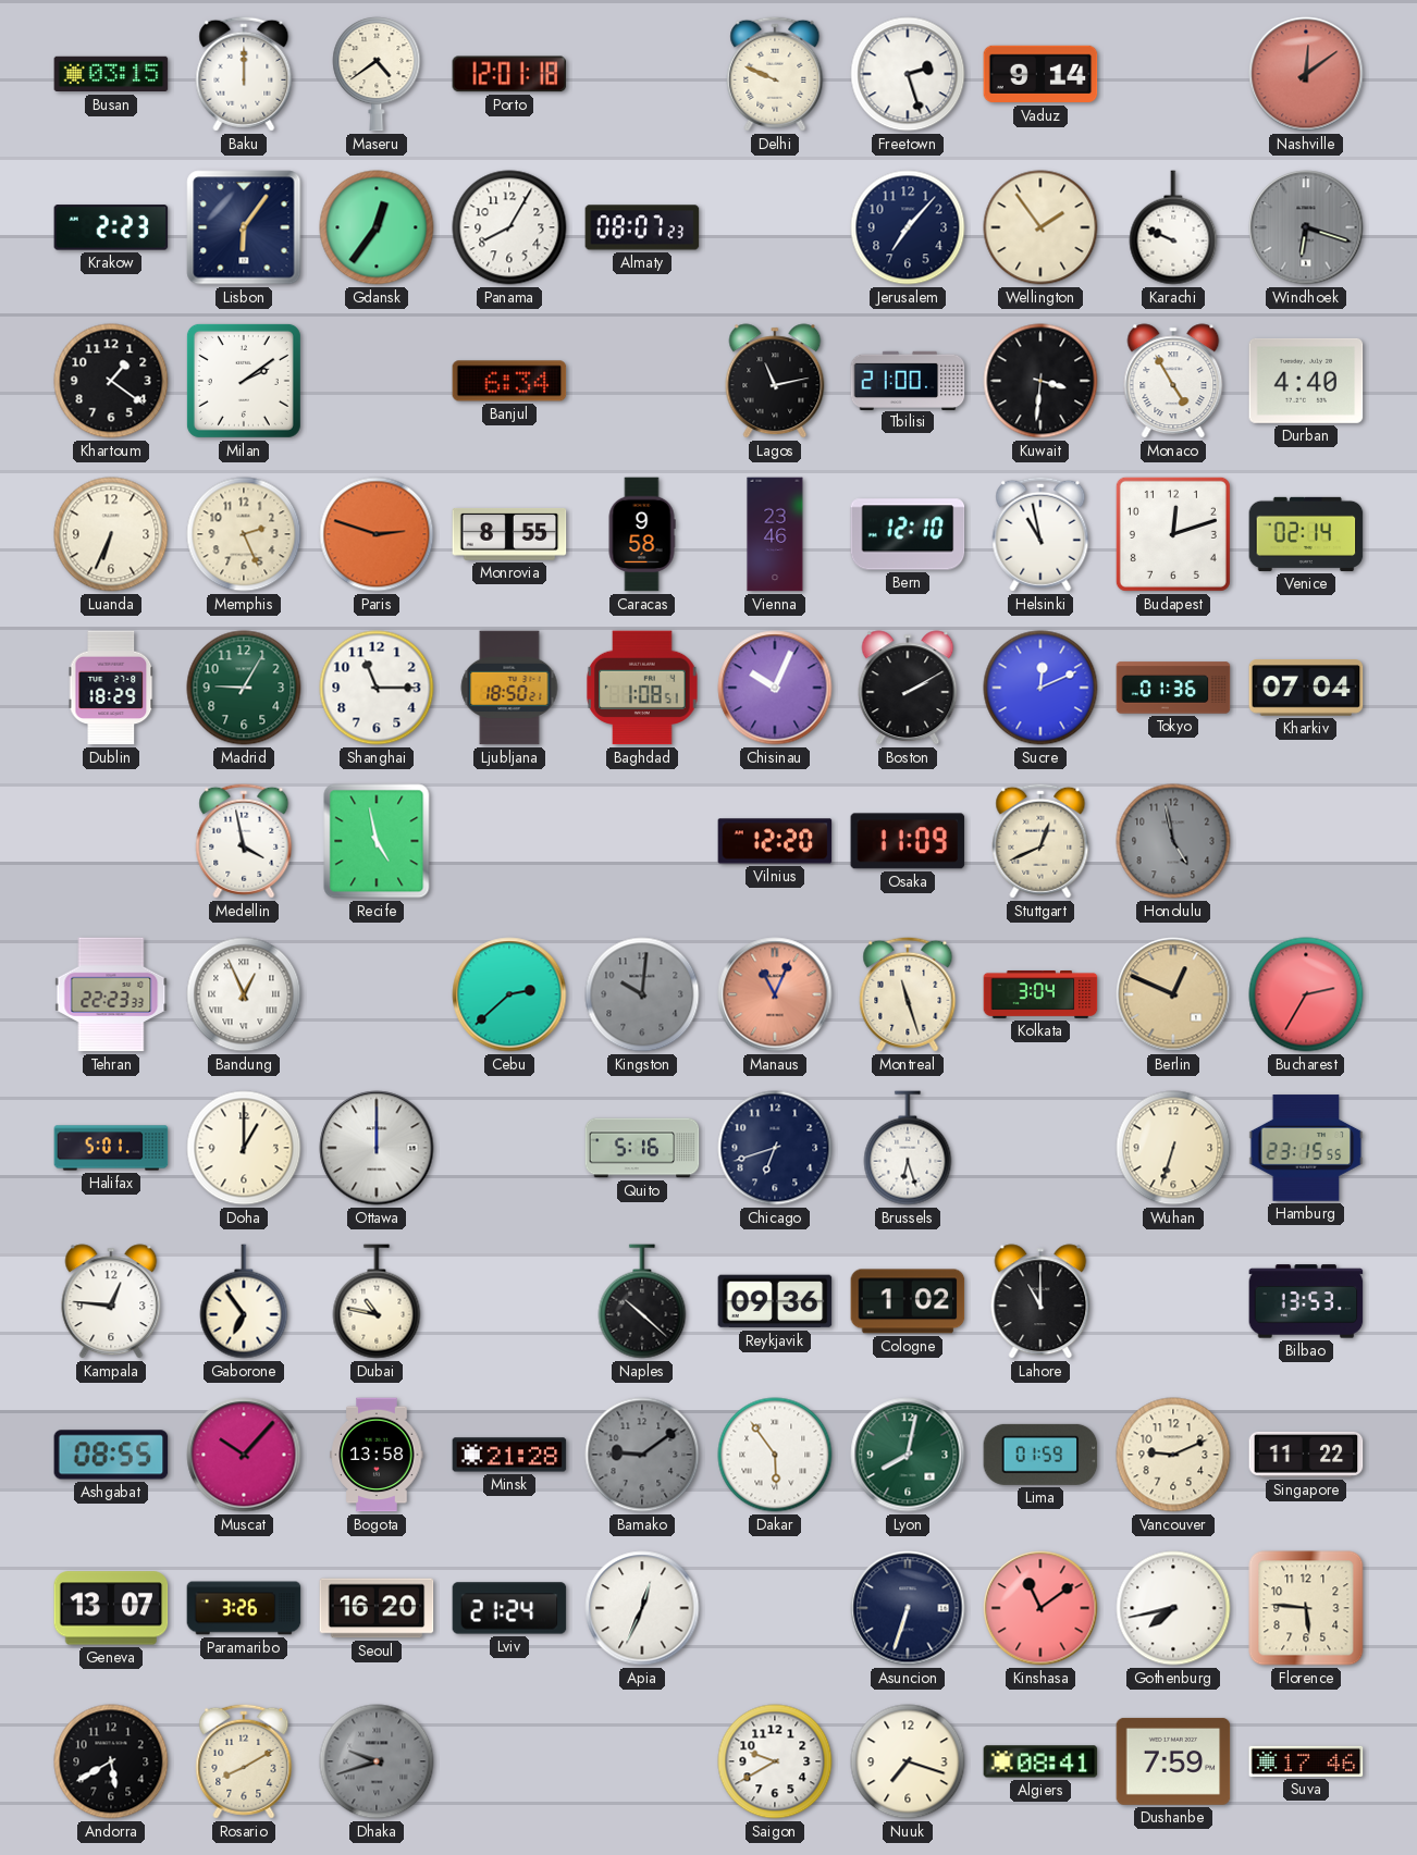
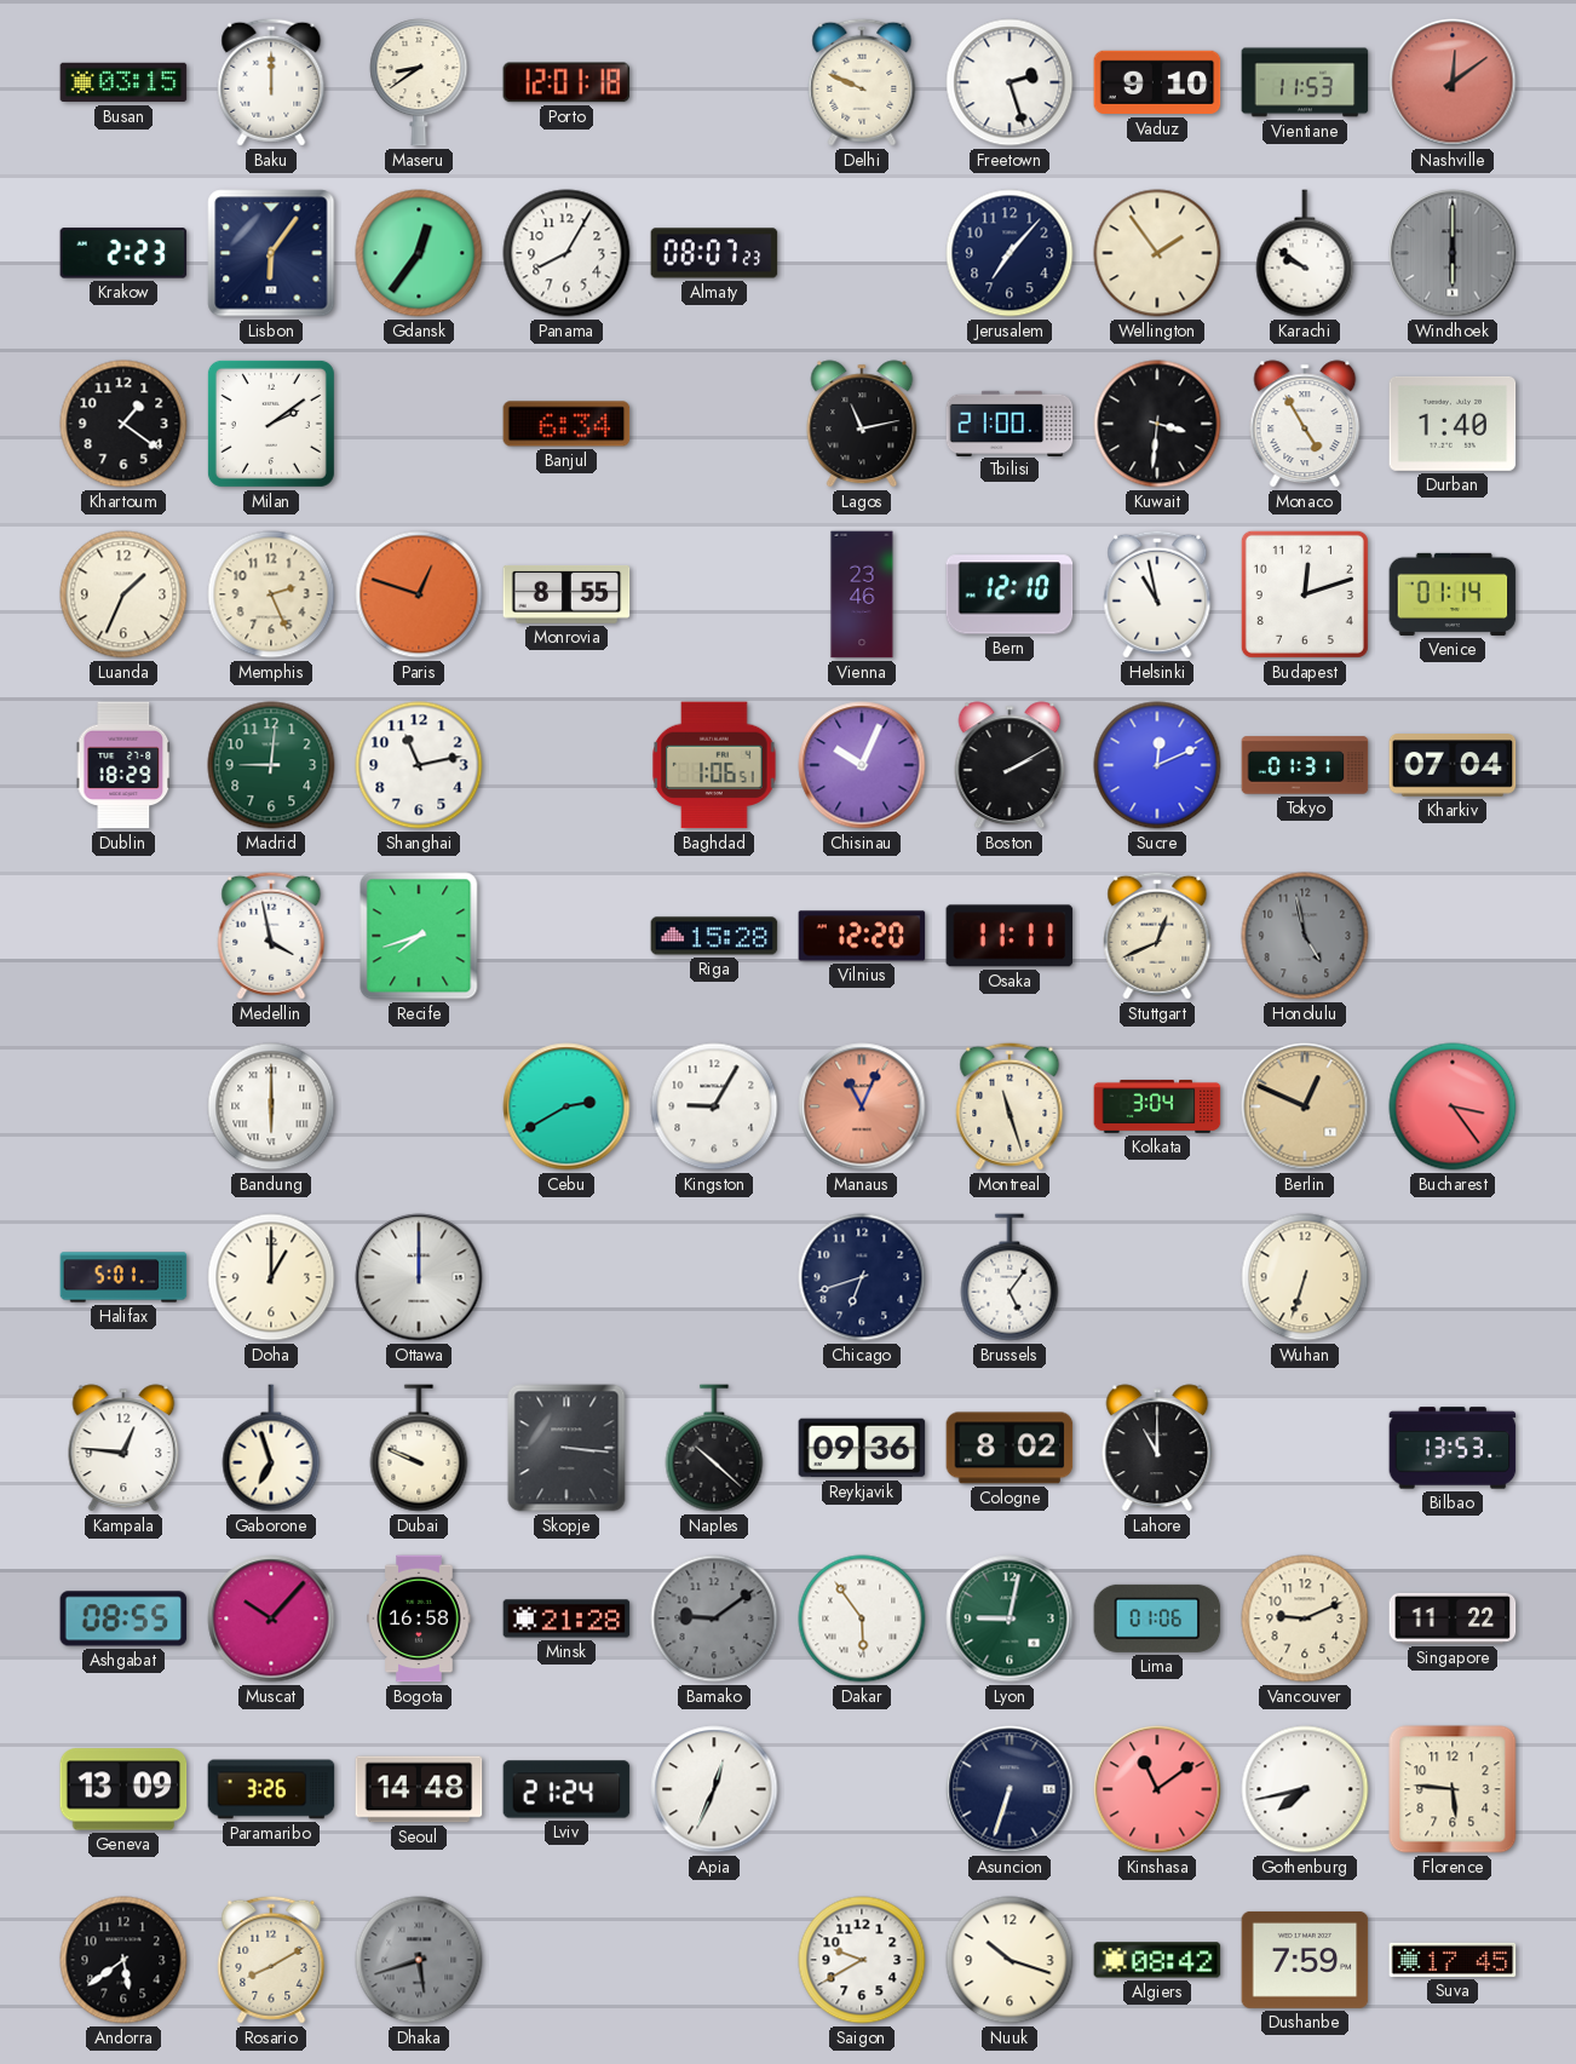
Maseru: 4:39 -> 8:39 (419, 82)
Vaduz: 9:14 -> 9:10 (1157, 82)
Vientiane: none -> 11:53 (1305, 82)
Karachi: 9:49 -> 9:51 (1305, 253)
Windhoek: 6:18 -> 6:00 (1453, 253)
Durban: 4:40 -> 1:40 (1453, 424)
Luanda: 6:34 -> 1:34 (123, 594)
Paris: 2:48 -> 12:48 (419, 594)
Caracas: 9:58 -> none (642, 534)
Venice: 02:14 -> 01:14 (1453, 594)
Madrid: 9:05 -> 9:01 (271, 765)
Shanghai: 11:15 -> 11:13 (419, 765)
Ljubljana: 18:50 -> none (509, 688)
Baghdad: 1:08 -> 1:06 (714, 765)
Tokyo: 01:36 -> 01:31 (1305, 765)
Recife: 4:58 -> 7:42 (419, 936)
Riga: none -> 15:28 (714, 936)
Osaka: 11:09 -> 11:11 (1010, 936)
Tehran: 22:23 -> none (111, 994)
Bandung: 12:56 -> 6:00 (271, 1106)
Cebu: 2:38 -> 2:40 (566, 1106)
Kingston: 10:01 -> 9:05 (714, 1106)
Kingston dial: grey -> white (714, 1106)
Bucharest: 2:35 -> 3:24 (1453, 1106)
Quito: 5:16 -> none (642, 1148)
Brussels: 6:27 -> 5:06 (1010, 1277)
Hamburg: 23:15 -> none (1306, 1148)
Gaborone: 6:54 -> 6:57 (271, 1448)
Dubai: 10:47 -> 9:49 (419, 1448)
Skopje: none -> 3:16 (566, 1448)
Cologne: 1:02 -> 8:02 (1010, 1448)
Bogota: 13:58 -> 16:58 (419, 1619)
Lyon: 8:02 -> 9:02 (1010, 1619)
Lima: 01:59 -> 01:06 (1157, 1619)
Geneva: 13:07 -> 13:09 (123, 1789)
Seoul: 16:20 -> 14:48 (419, 1789)
Andorra: 5:40 -> 5:39 (123, 1960)
Dhaka: 9:42 -> 5:42 (419, 1960)
Nuuk: 7:18 -> 10:18 (1010, 1960)
Algiers: 08:41 -> 08:42 (1157, 1960)
Suva: 17:46 -> 17:45 (1453, 1960)
